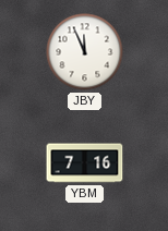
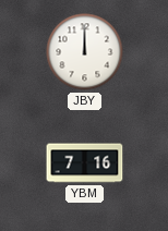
JBY: 11:56 -> 12:00 (85, 52)
